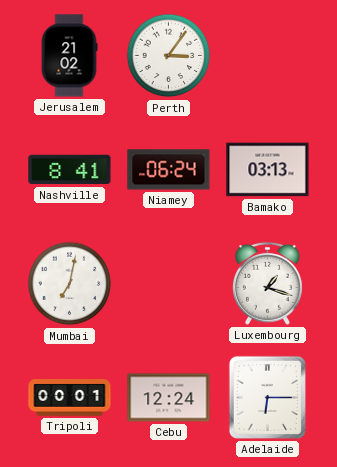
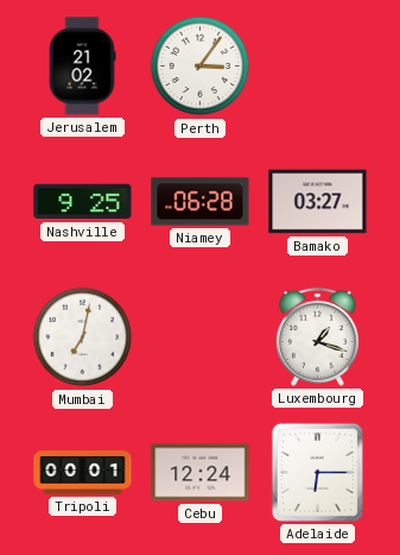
Nashville: 8:41 -> 9:25 (83, 202)
Niamey: 06:24 -> 06:28 (201, 202)
Bamako: 03:13 -> 03:27 (318, 202)
